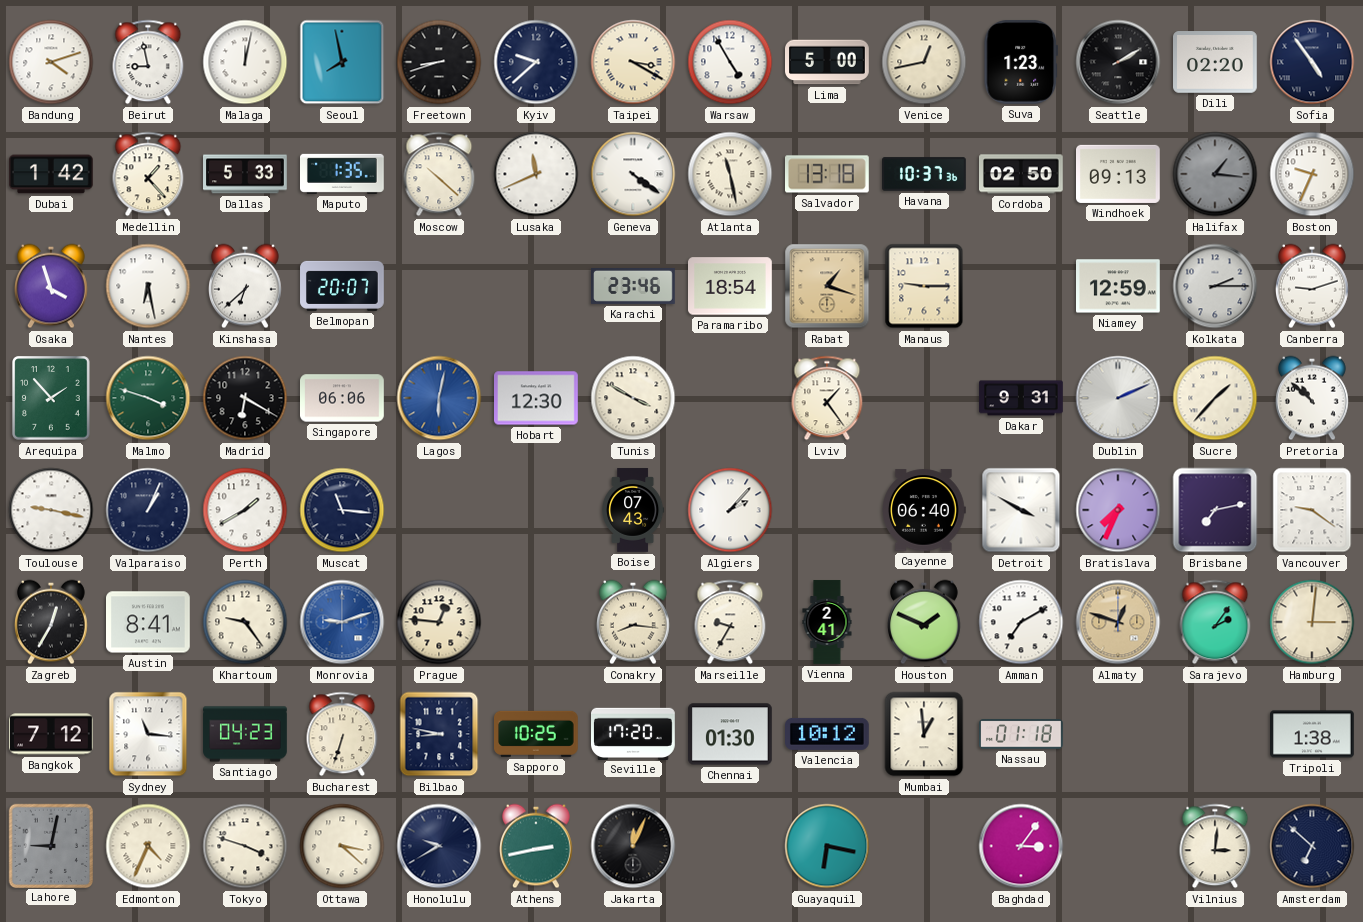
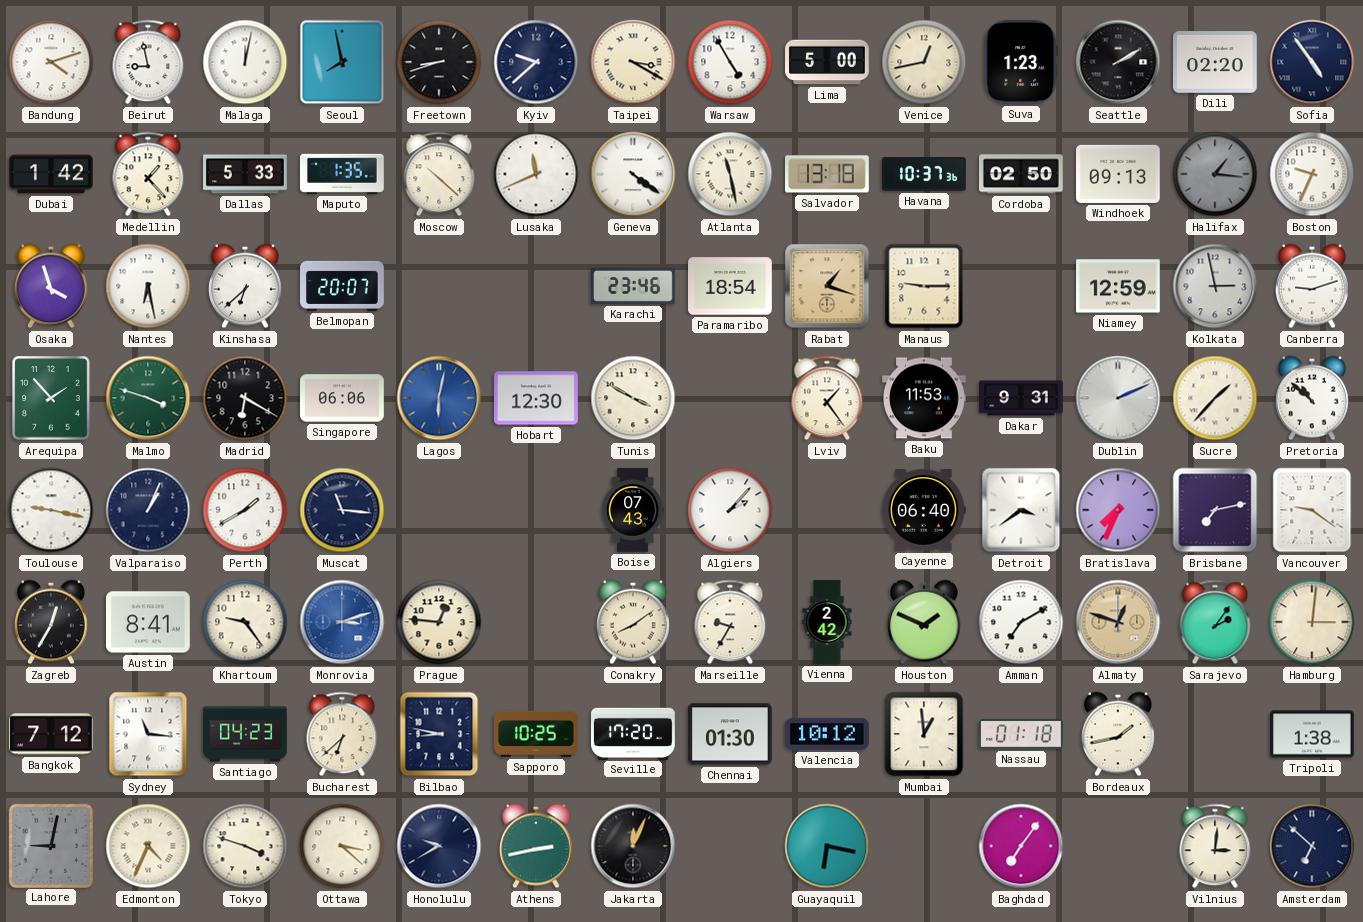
Kolkata: 2:15 -> 2:58 (1215, 286)
Baku: none -> 11:53 (925, 398)
Detroit: 3:50 -> 3:39 (1021, 510)
Monrovia: 9:12 -> 3:12 (342, 622)
Conakry: 8:16 -> 8:09 (634, 622)
Vienna: 2:41 -> 2:42 (827, 622)
Bucharest: 6:33 -> 6:38 (342, 734)
Bordeaux: none -> 1:43 (1119, 734)
Baghdad: 3:06 -> 7:06 (1021, 846)
